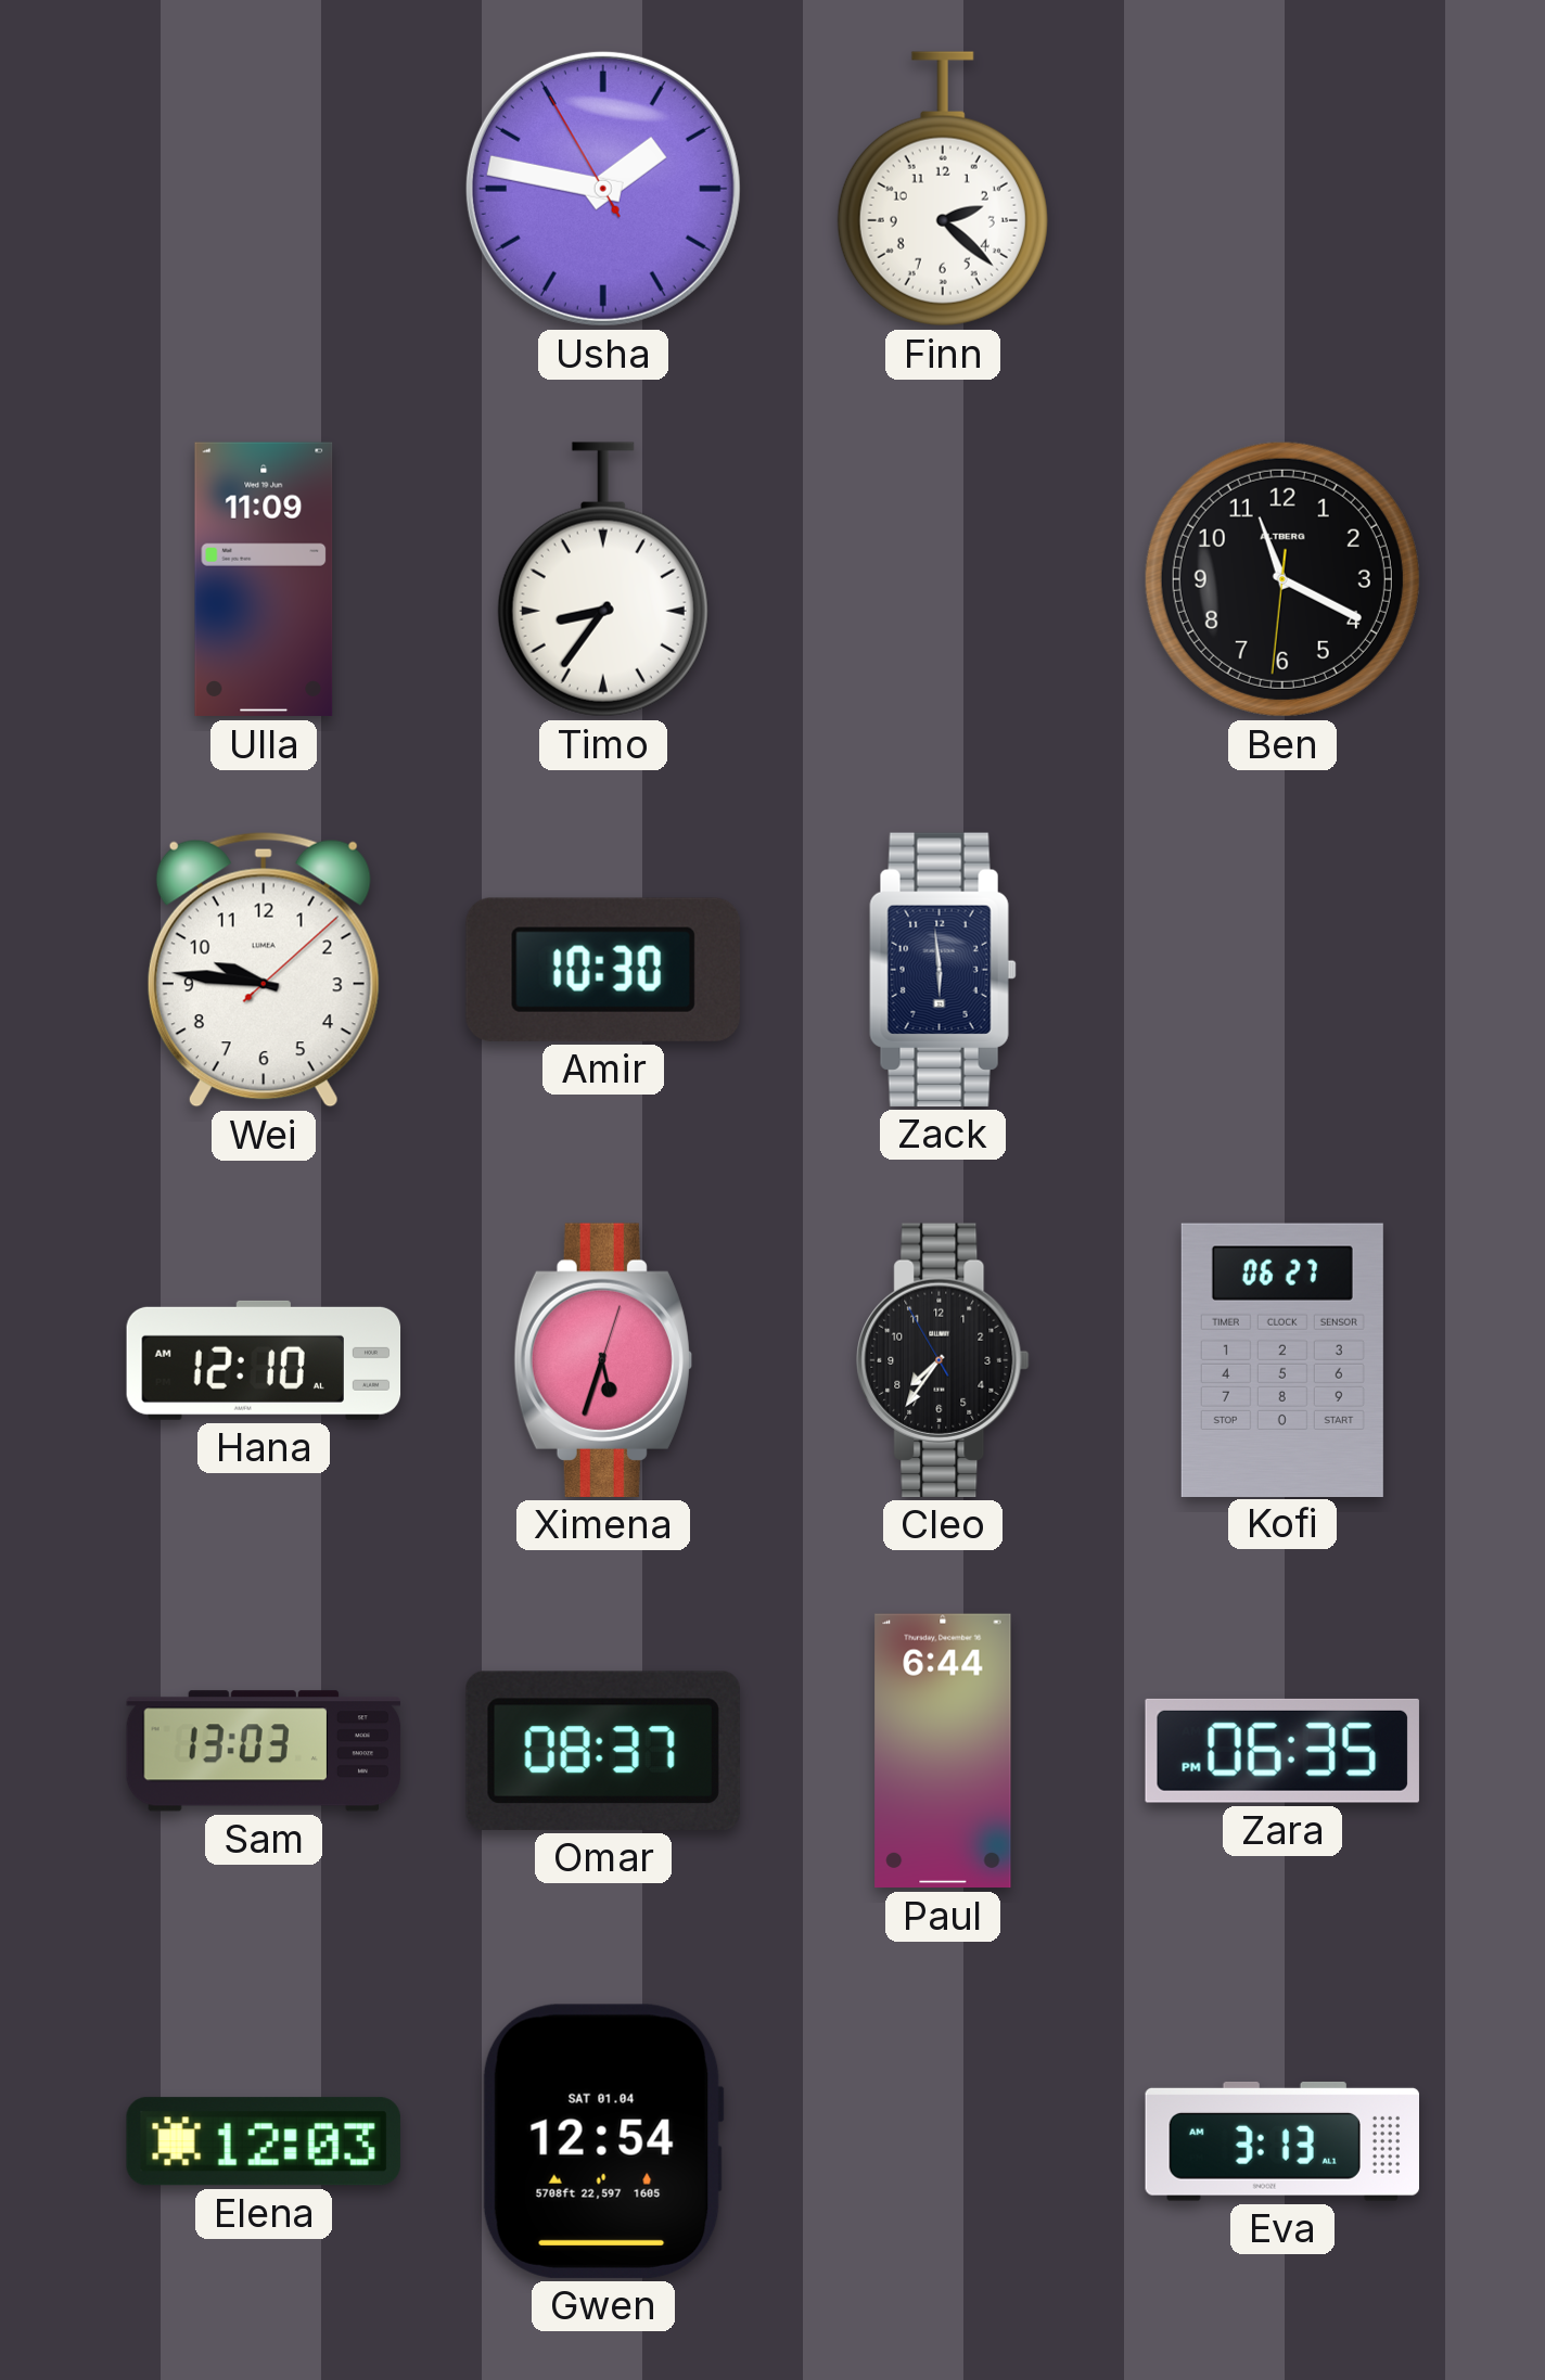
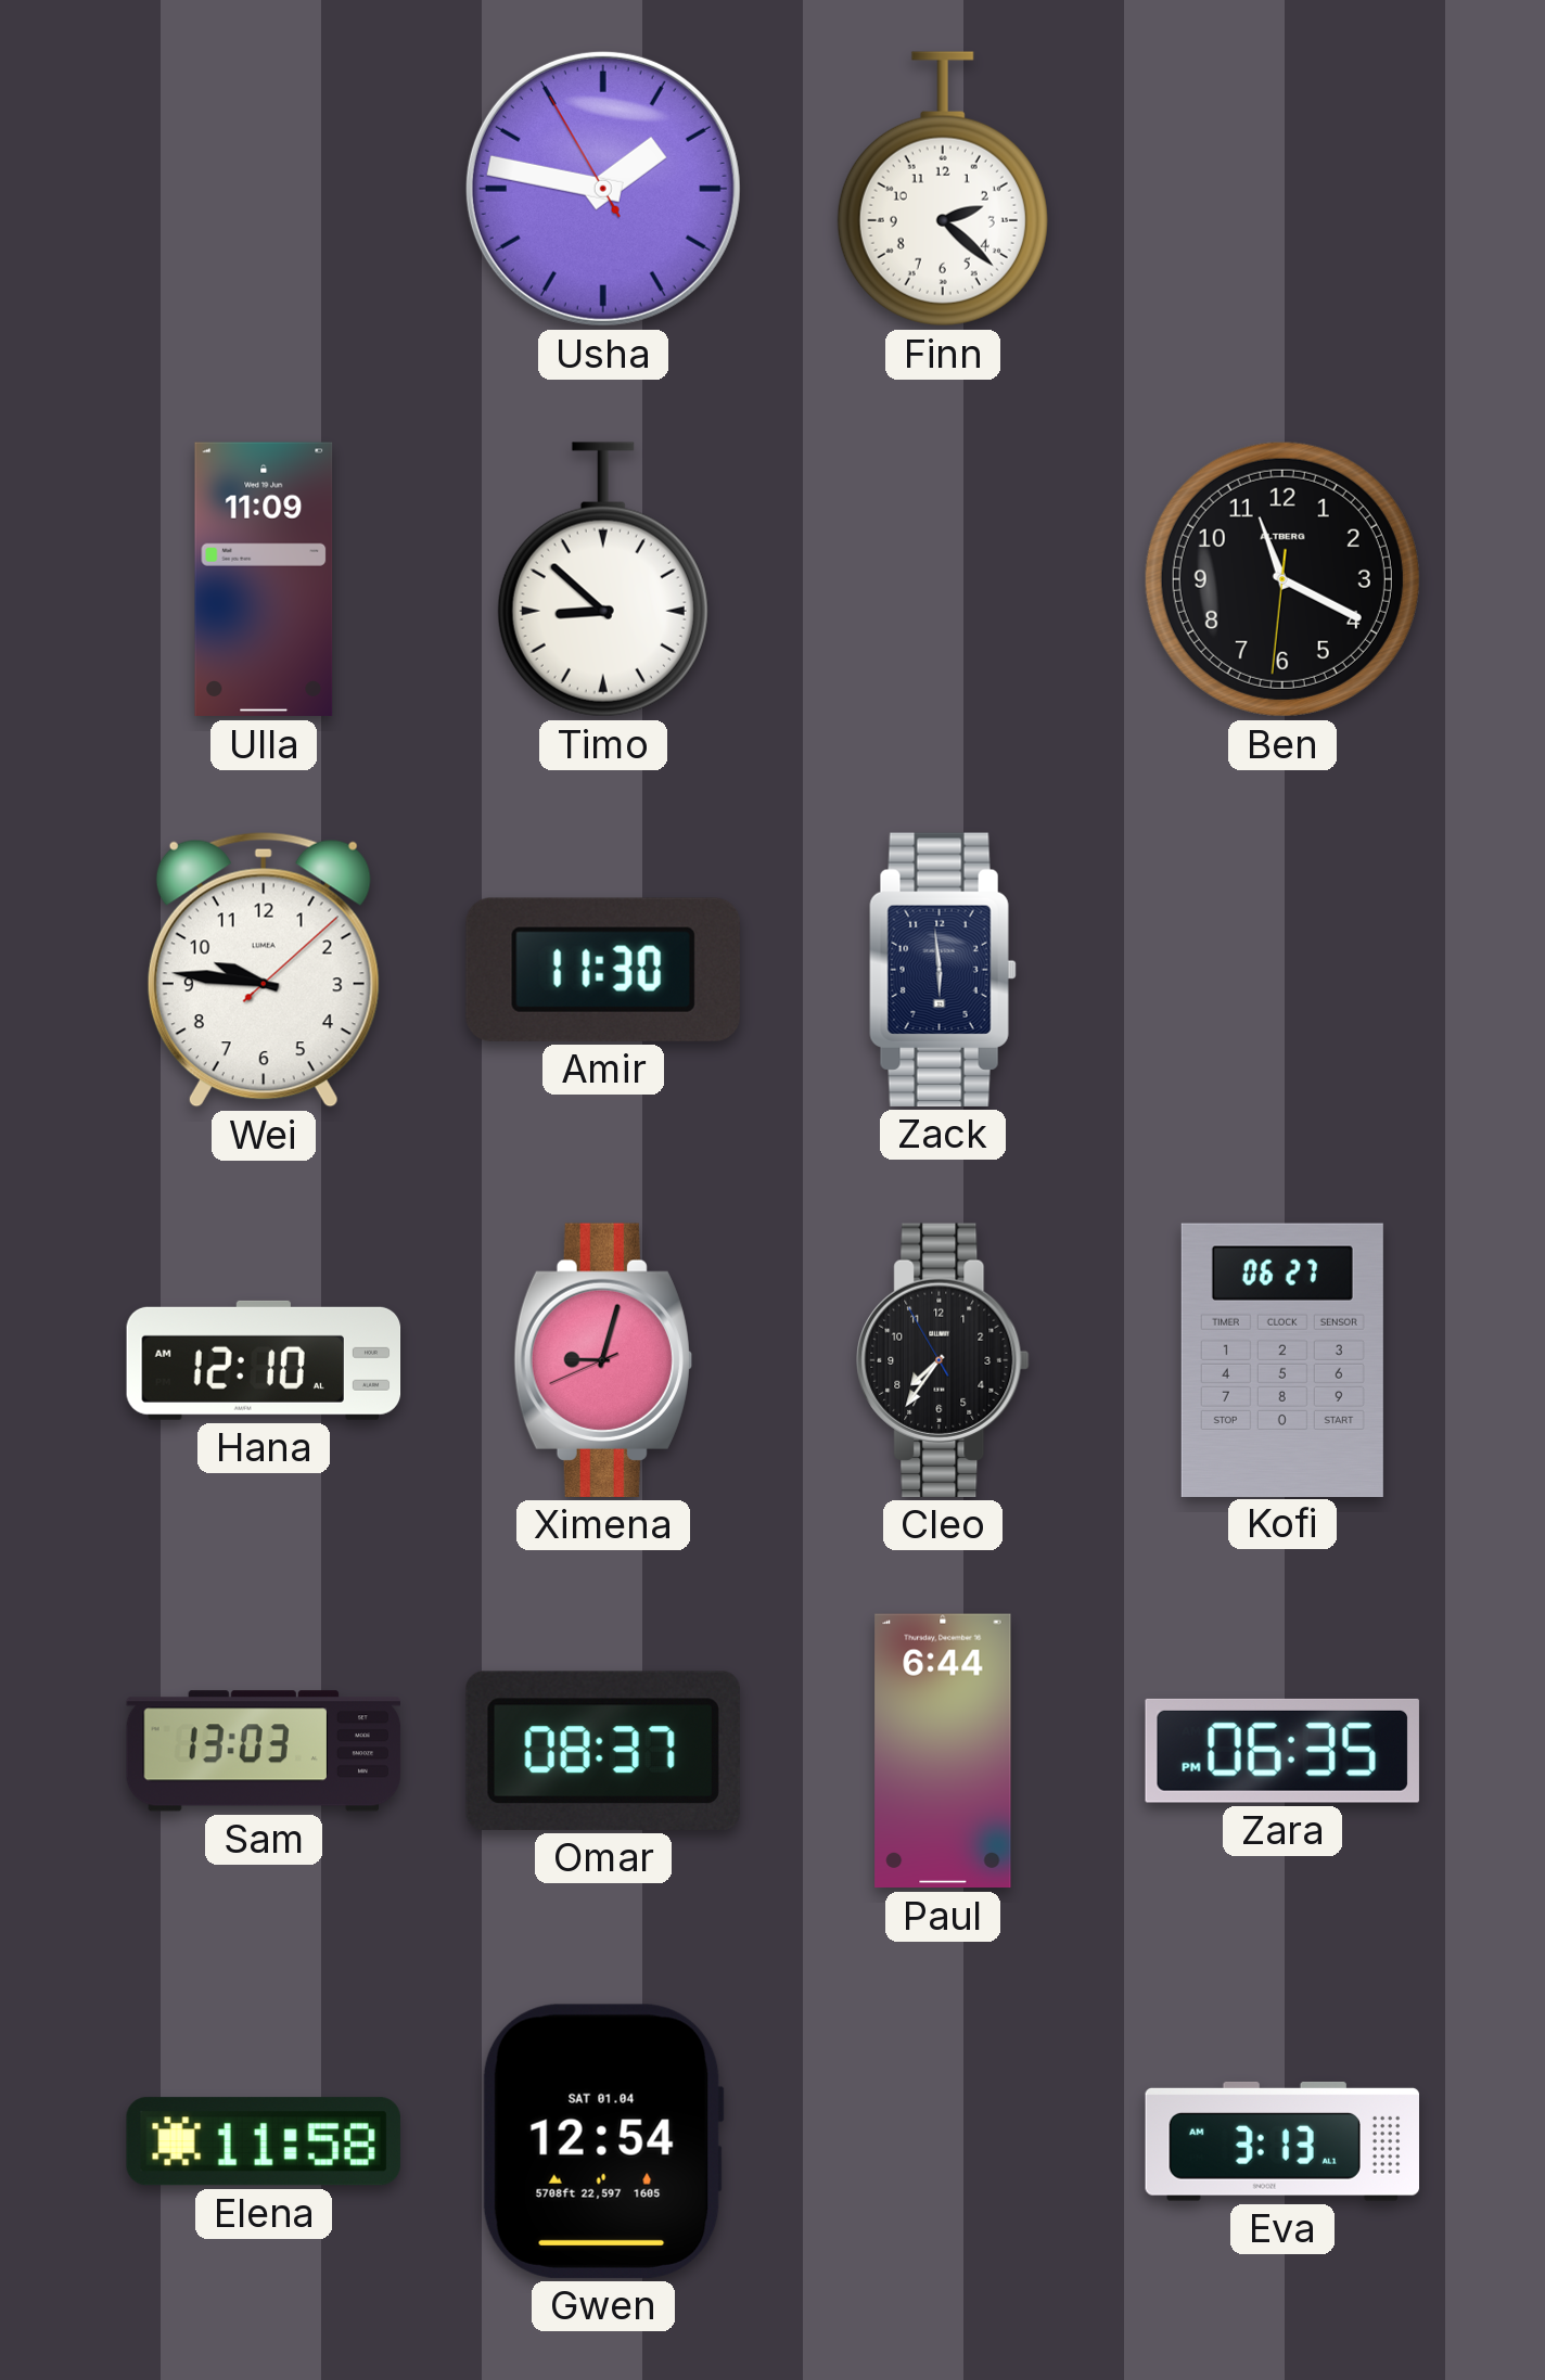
Timo: 8:36 -> 8:52 (603, 579)
Amir: 10:30 -> 11:30 (603, 970)
Ximena: 5:33 -> 9:02 (603, 1360)
Elena: 12:03 -> 11:58 (264, 2141)
